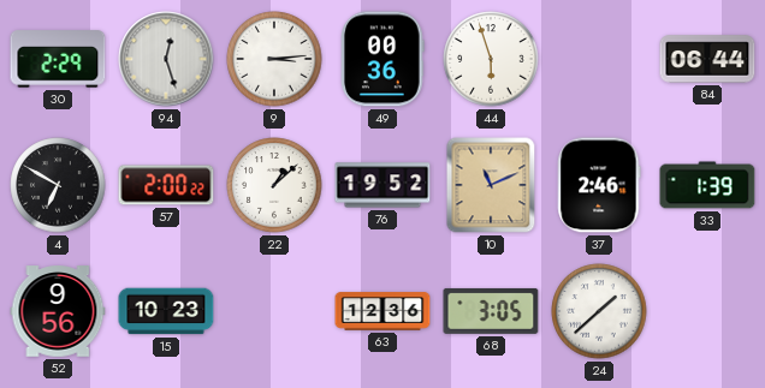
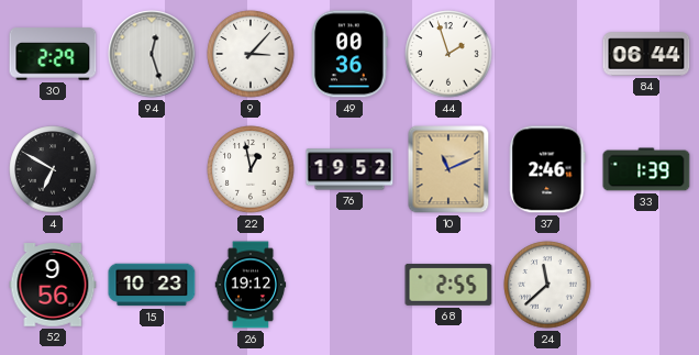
9: 3:14 -> 3:07 (251, 54)
44: 5:57 -> 1:57 (448, 54)
57: 2:00 -> none (166, 185)
22: 1:08 -> 12:58 (251, 169)
26: none -> 19:12 (251, 285)
63: 12:36 -> none (382, 311)
68: 3:05 -> 2:55 (448, 285)
24: 1:38 -> 11:38 (547, 285)
